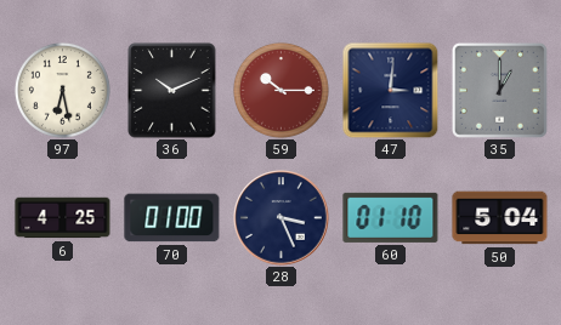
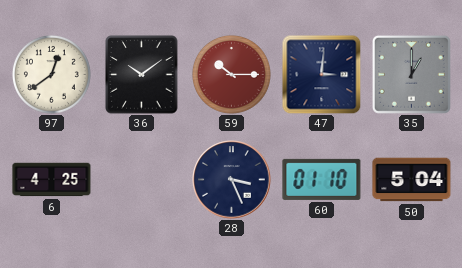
97: 6:28 -> 12:39 (51, 74)
36: 10:11 -> 10:09 (142, 75)
70: 01:00 -> none (172, 218)
